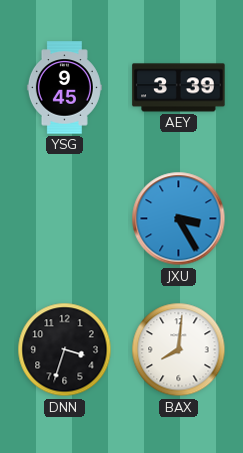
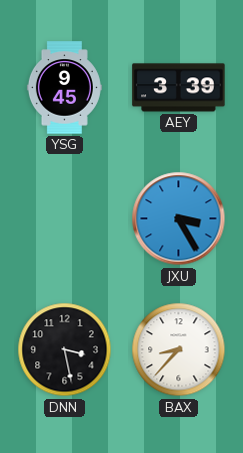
DNN: 3:33 -> 3:28 (65, 350)
BAX: 8:01 -> 8:37 (179, 350)
